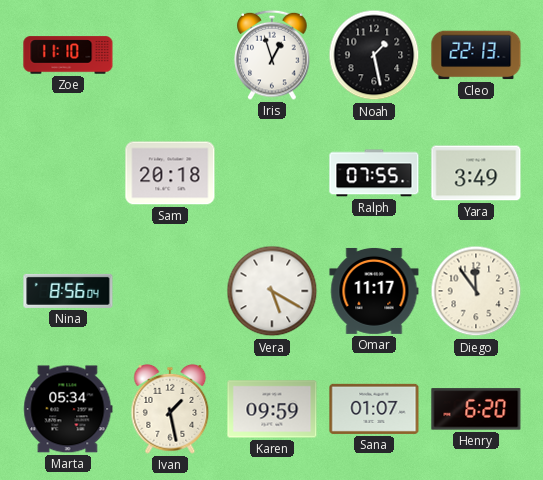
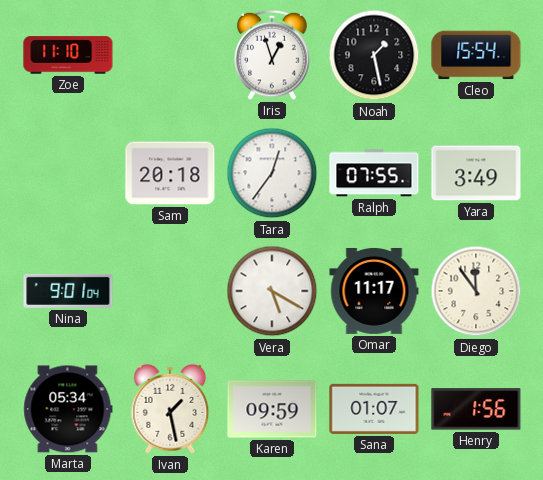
Cleo: 22:13 -> 15:54 (476, 55)
Tara: none -> 12:36 (272, 173)
Nina: 8:56 -> 9:01 (68, 291)
Henry: 6:20 -> 1:56 (476, 409)
